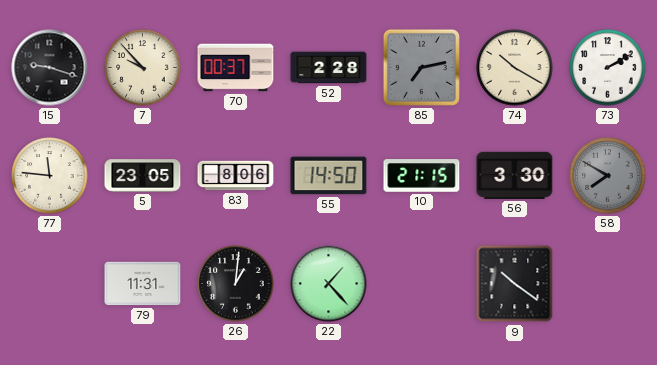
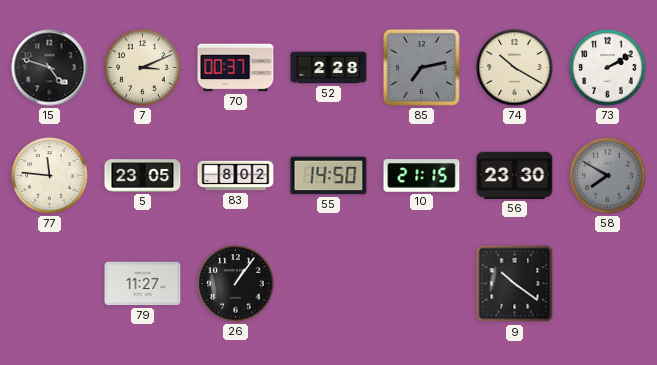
15: 9:18 -> 4:48 (50, 68)
7: 9:53 -> 3:11 (143, 68)
83: 8:06 -> 8:02 (236, 176)
56: 3:30 -> 23:30 (515, 175)
79: 11:31 -> 11:27 (143, 284)
26: 1:01 -> 1:06 (236, 284)
22: 1:23 -> none (329, 284)
